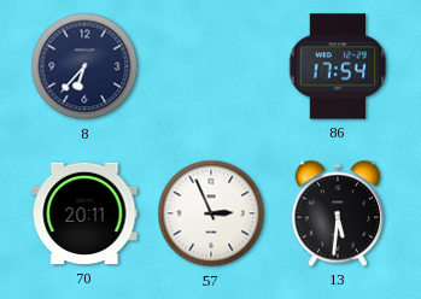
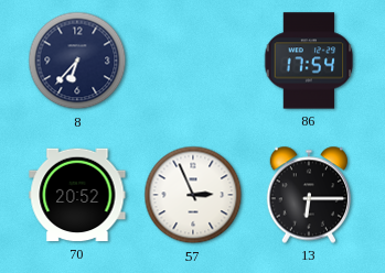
70: 20:11 -> 20:52 (77, 195)
13: 5:31 -> 6:15 (309, 195)
